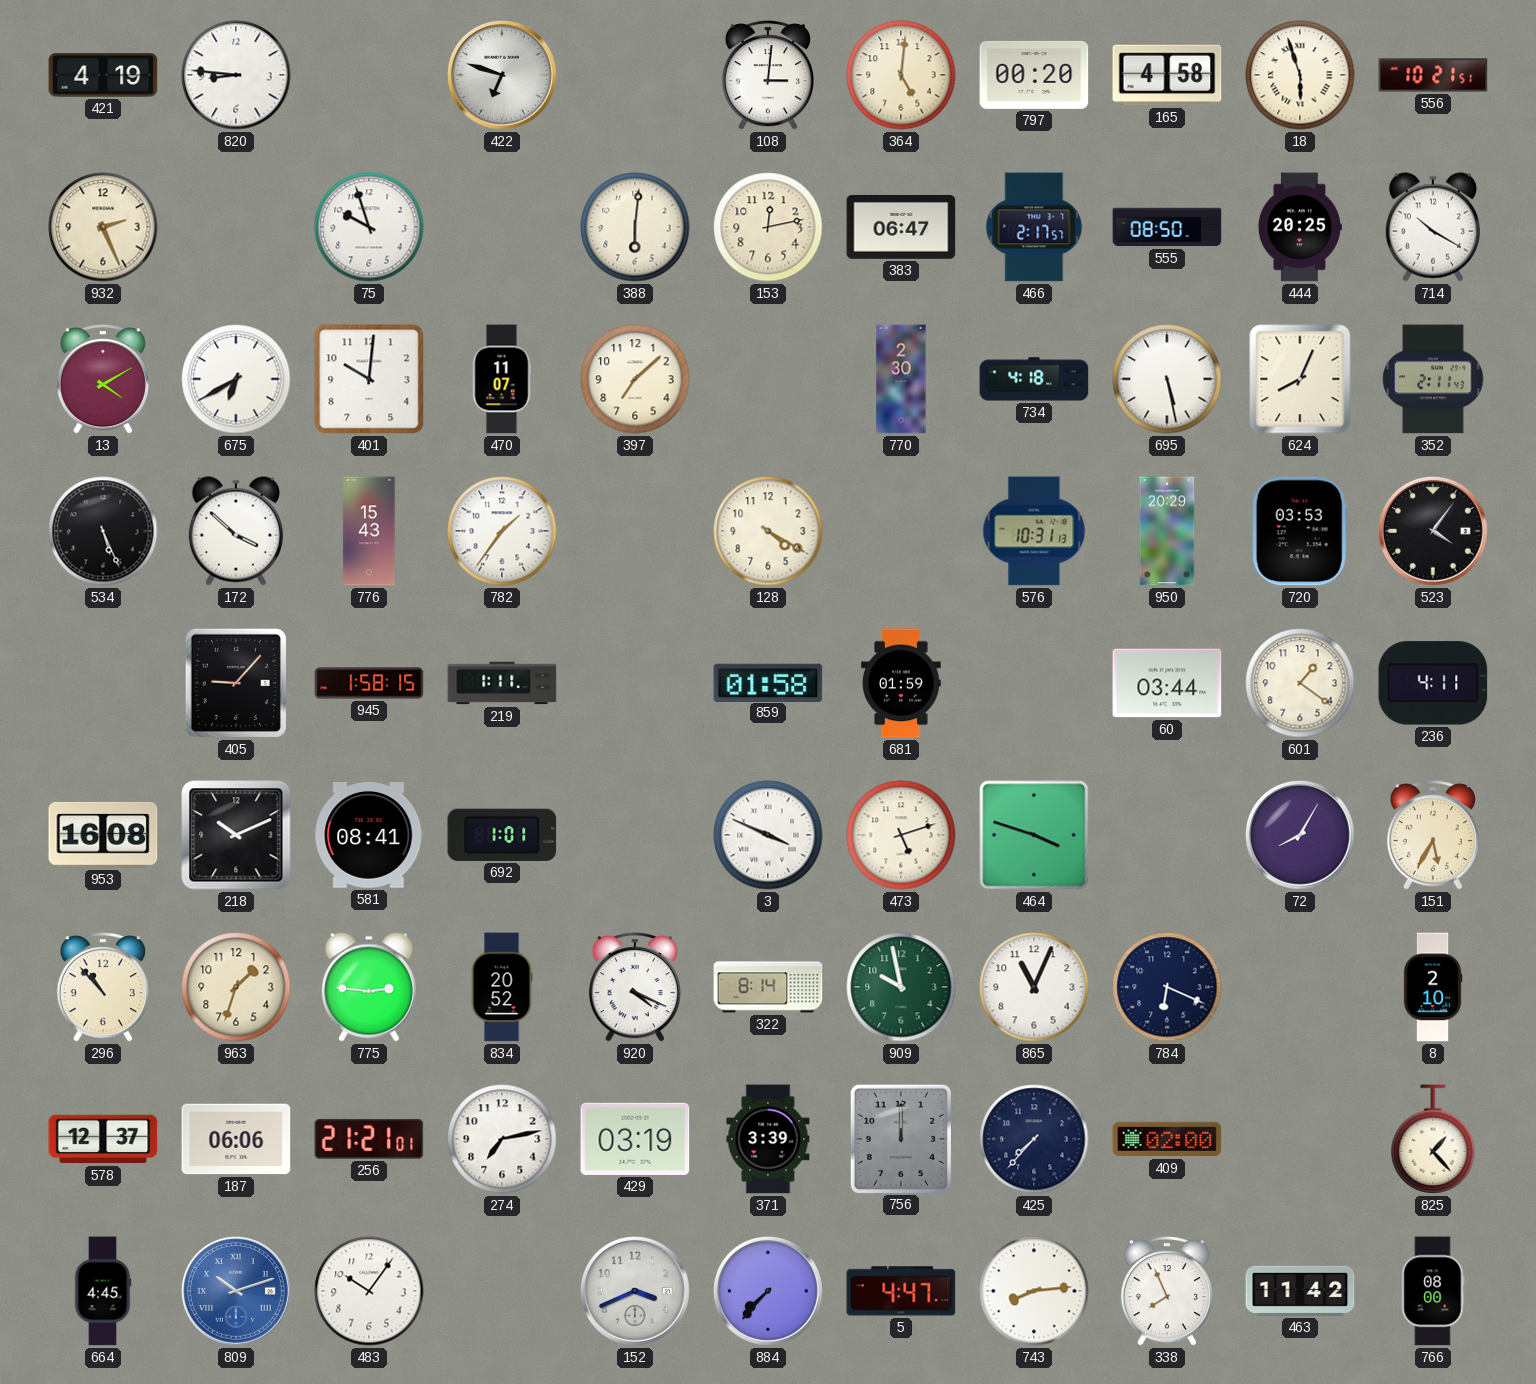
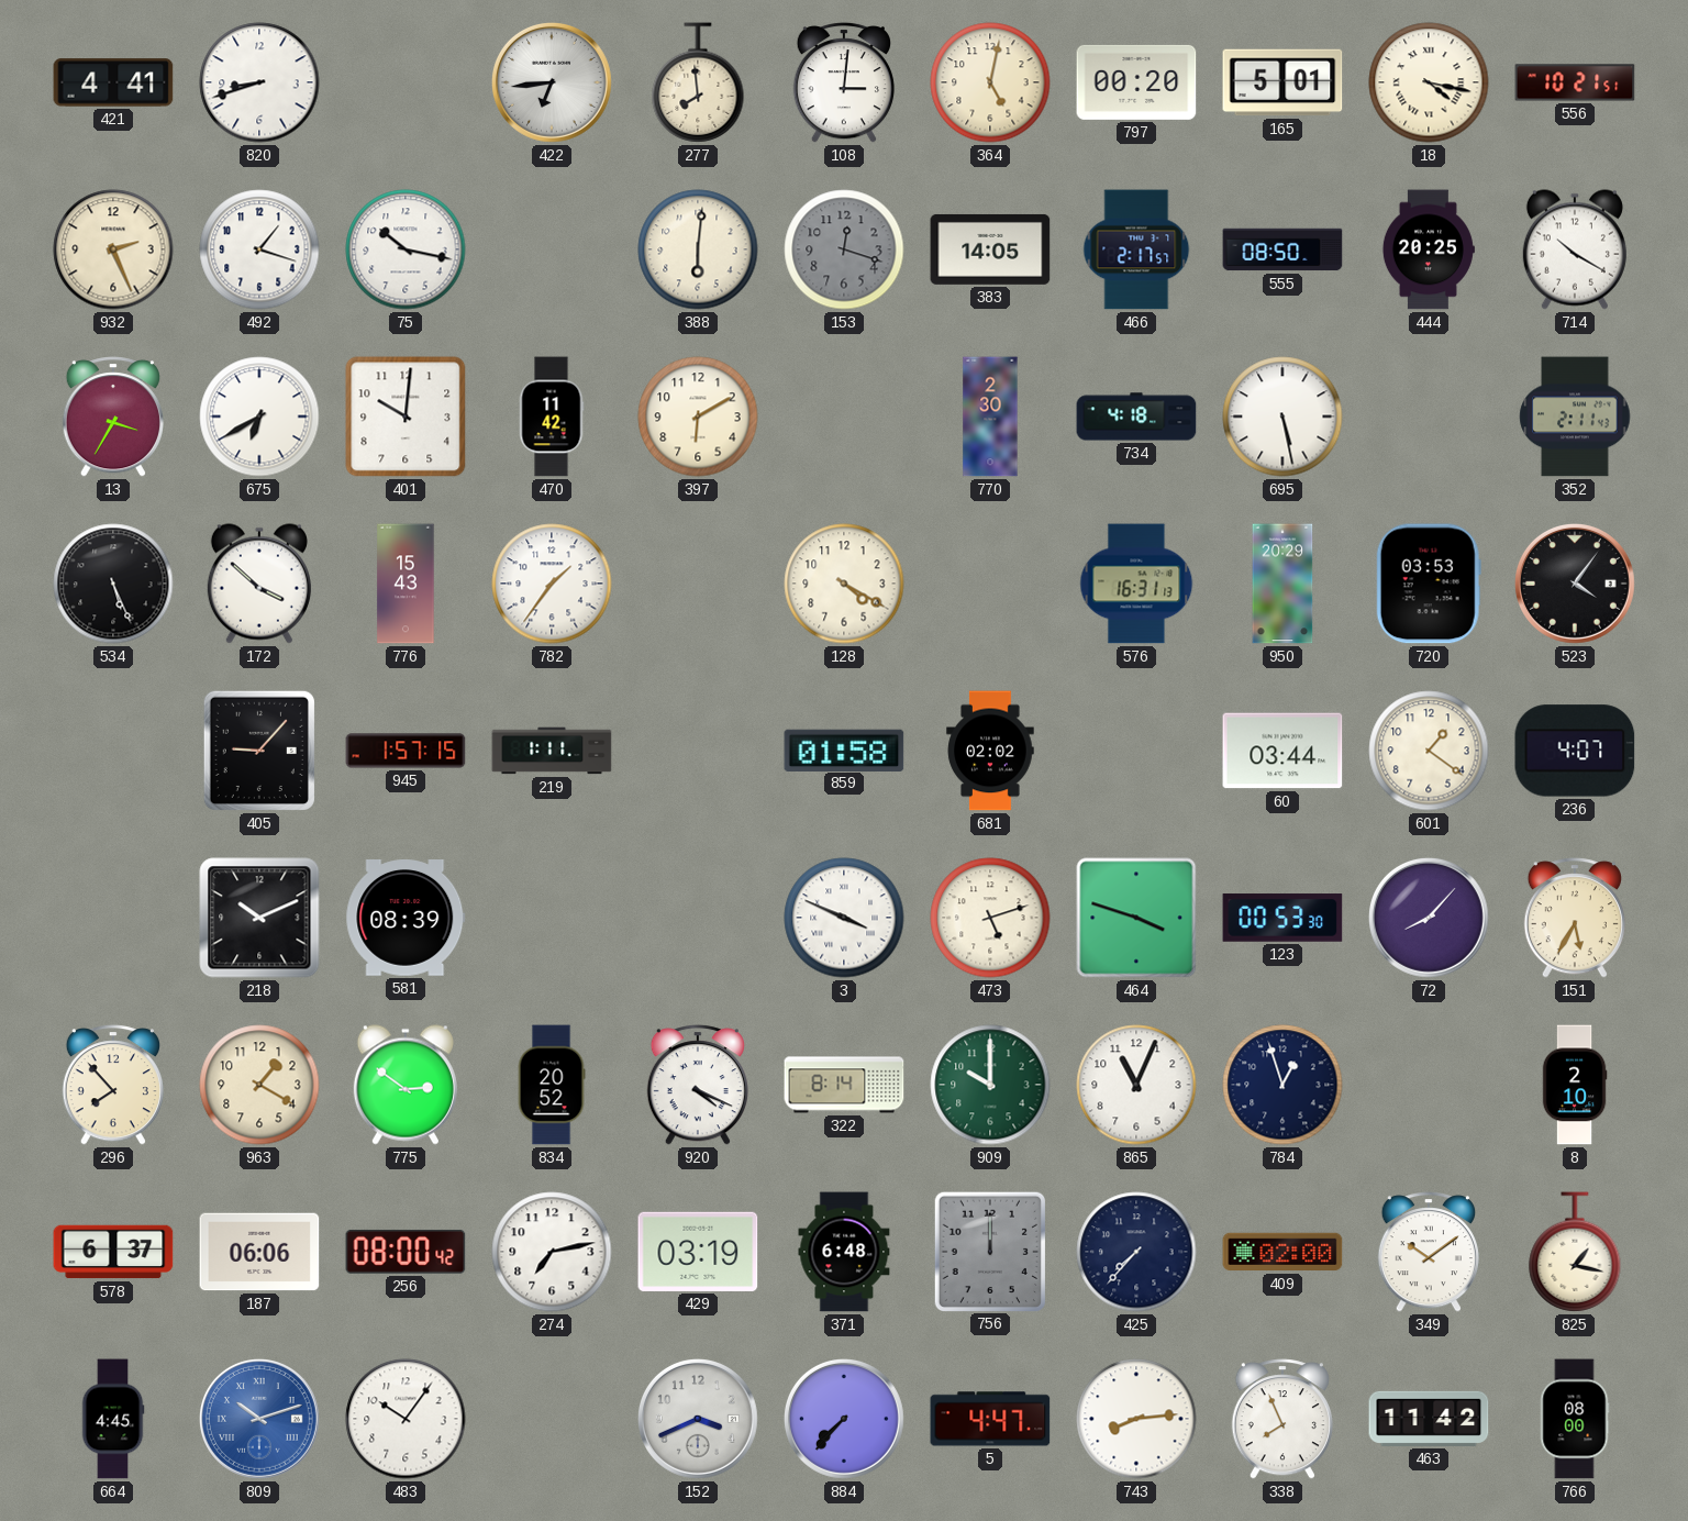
421: 4:19 -> 4:41 (113, 82)
820: 8:46 -> 8:42 (259, 82)
422: 6:48 -> 6:44 (552, 82)
277: none -> 7:59 (698, 82)
364: 5:01 -> 5:02 (990, 82)
165: 4:58 -> 5:01 (1282, 82)
18: 5:57 -> 4:17 (1429, 82)
492: none -> 1:18 (259, 249)
75: 9:57 -> 10:17 (406, 249)
153: 12:13 -> 12:18 (844, 249)
153 dial: cream -> grey (844, 249)
383: 06:47 -> 14:05 (990, 249)
13: 4:10 -> 3:35 (113, 417)
470: 11:07 -> 11:42 (552, 417)
397: 7:08 -> 6:10 (698, 417)
624: 8:04 -> none (1300, 379)
576: 10:31 -> 16:31 (1136, 584)
945: 1:58 -> 1:57 (406, 751)
681: 01:59 -> 02:02 (990, 751)
236: 4:11 -> 4:07 (1575, 751)
953: 16:08 -> none (103, 835)
581: 08:41 -> 08:39 (406, 919)
692: 1:01 -> none (502, 835)
123: none -> 00:53 (1282, 918)
72: 8:05 -> 8:07 (1429, 918)
296: 10:53 -> 7:53 (113, 1085)
963: 1:33 -> 1:20 (259, 1085)
775: 2:46 -> 2:51 (406, 1085)
909: 9:58 -> 10:00 (990, 1085)
784: 6:19 -> 12:57 (1282, 1085)
578: 12:37 -> 6:37 (113, 1252)
256: 21:21 -> 08:00 (406, 1252)
371: 3:39 -> 6:48 (844, 1252)
349: none -> 10:09 (1429, 1252)
825: 1:23 -> 1:17 (1575, 1252)
